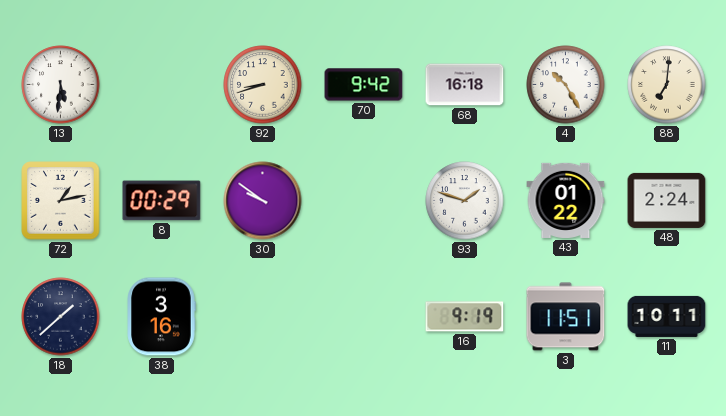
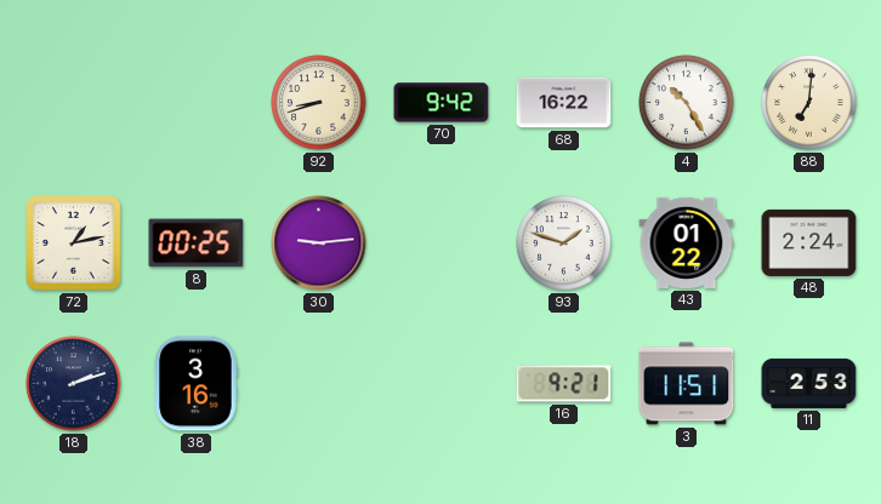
13: 5:31 -> none (61, 85)
68: 16:18 -> 16:22 (564, 103)
8: 00:29 -> 00:25 (197, 244)
30: 9:51 -> 9:14 (319, 244)
18: 1:38 -> 2:12 (74, 384)
16: 9:19 -> 9:21 (564, 384)
11: 10:11 -> 2:53 (809, 383)
